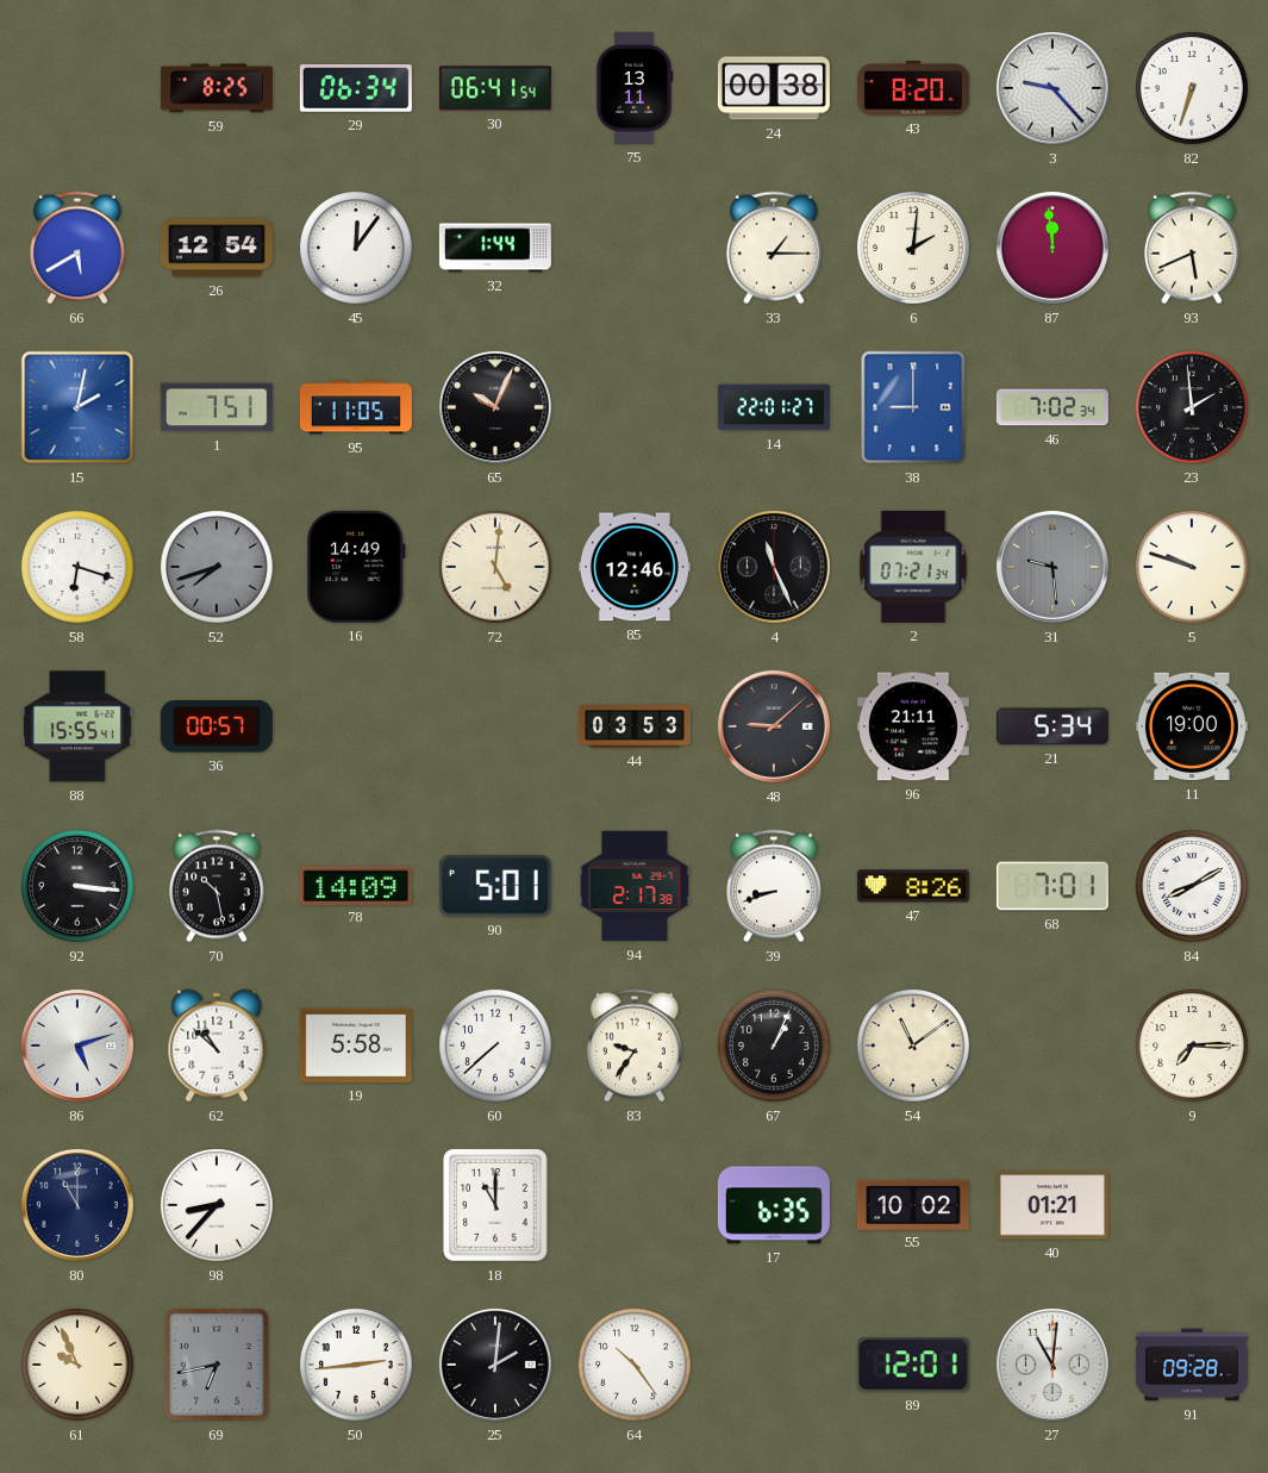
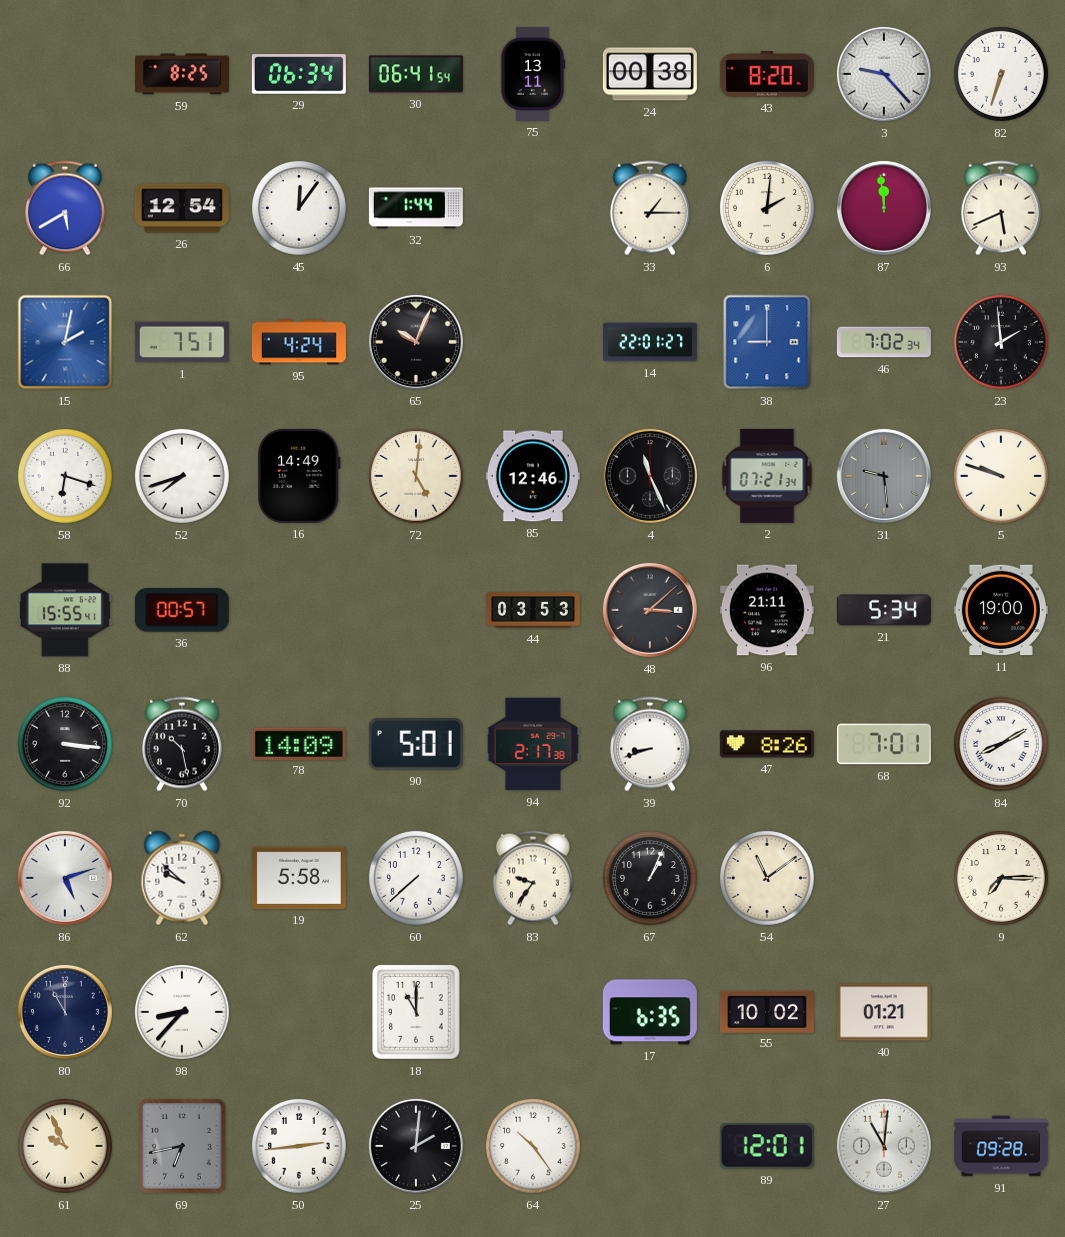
95: 11:05 -> 4:24 (299, 342)
52 dial: grey -> white (183, 477)
48: 9:08 -> 3:08 (650, 610)
62: 10:52 -> 9:52 (182, 878)
